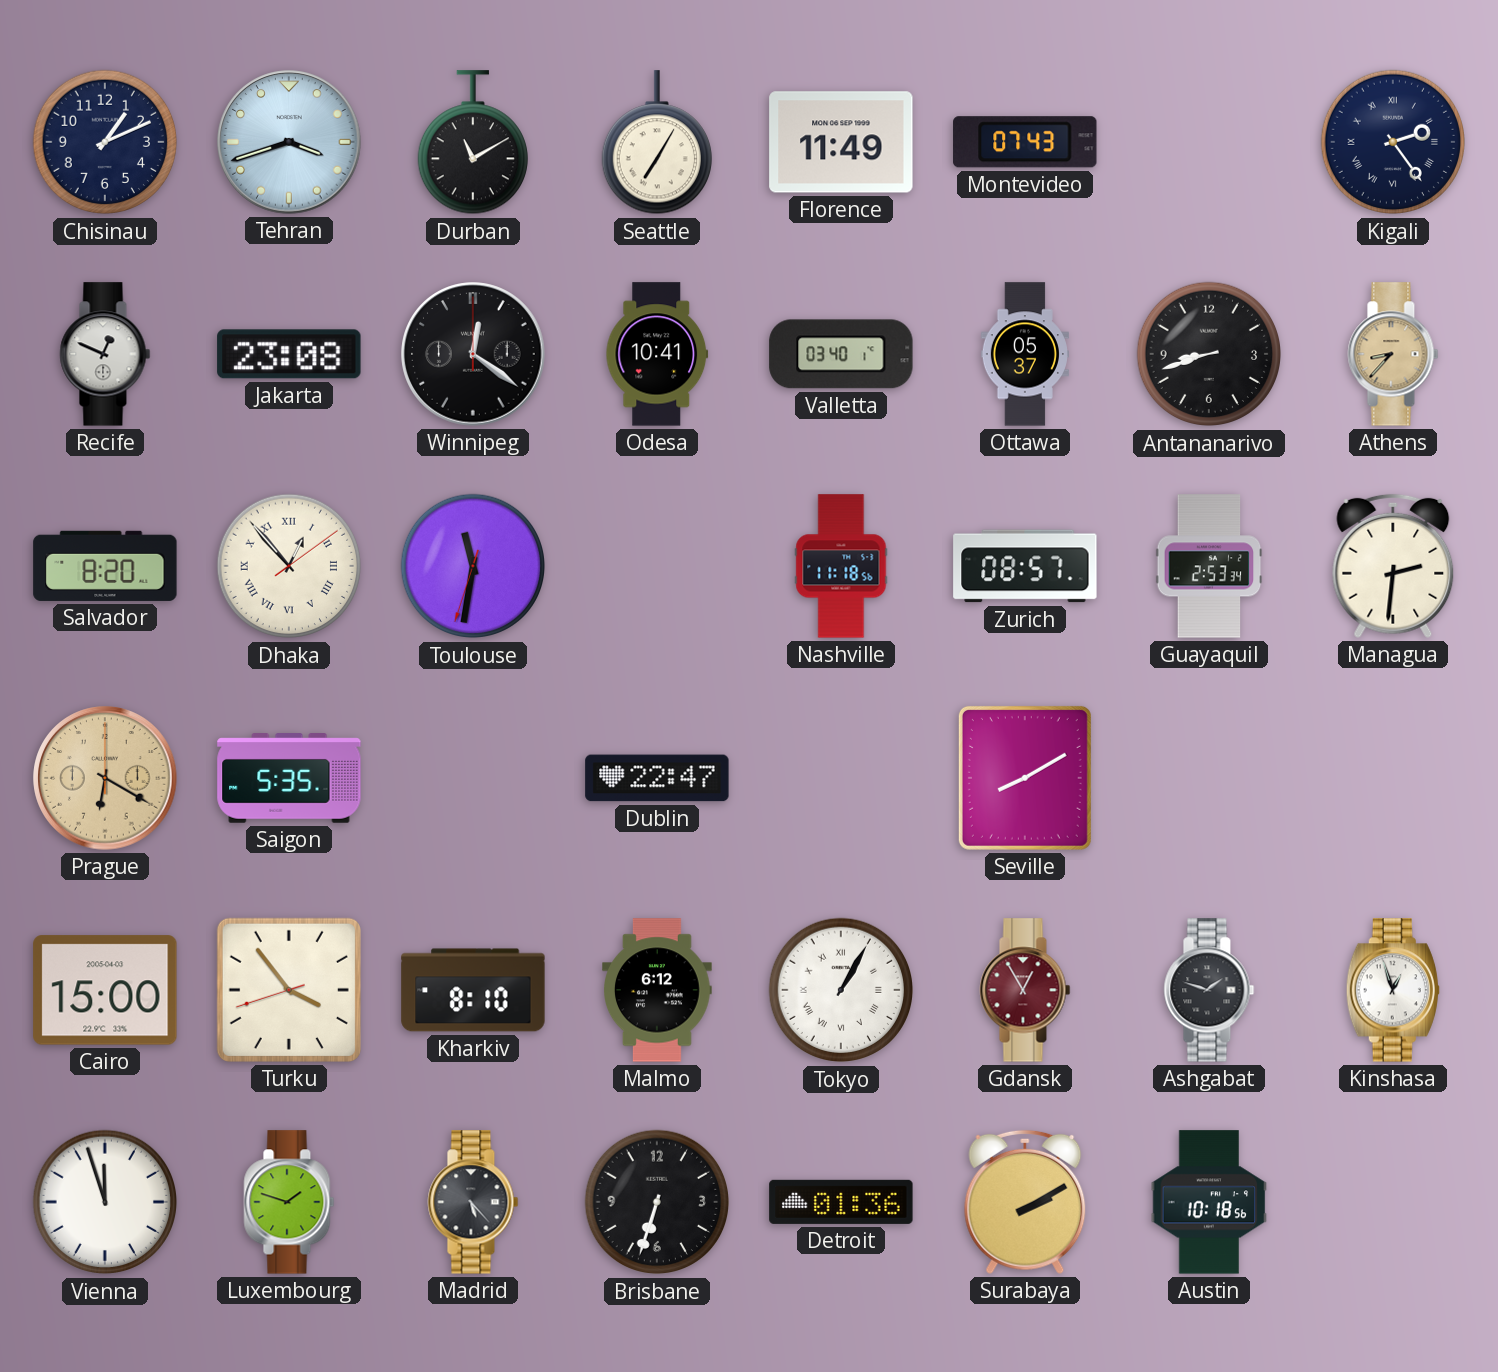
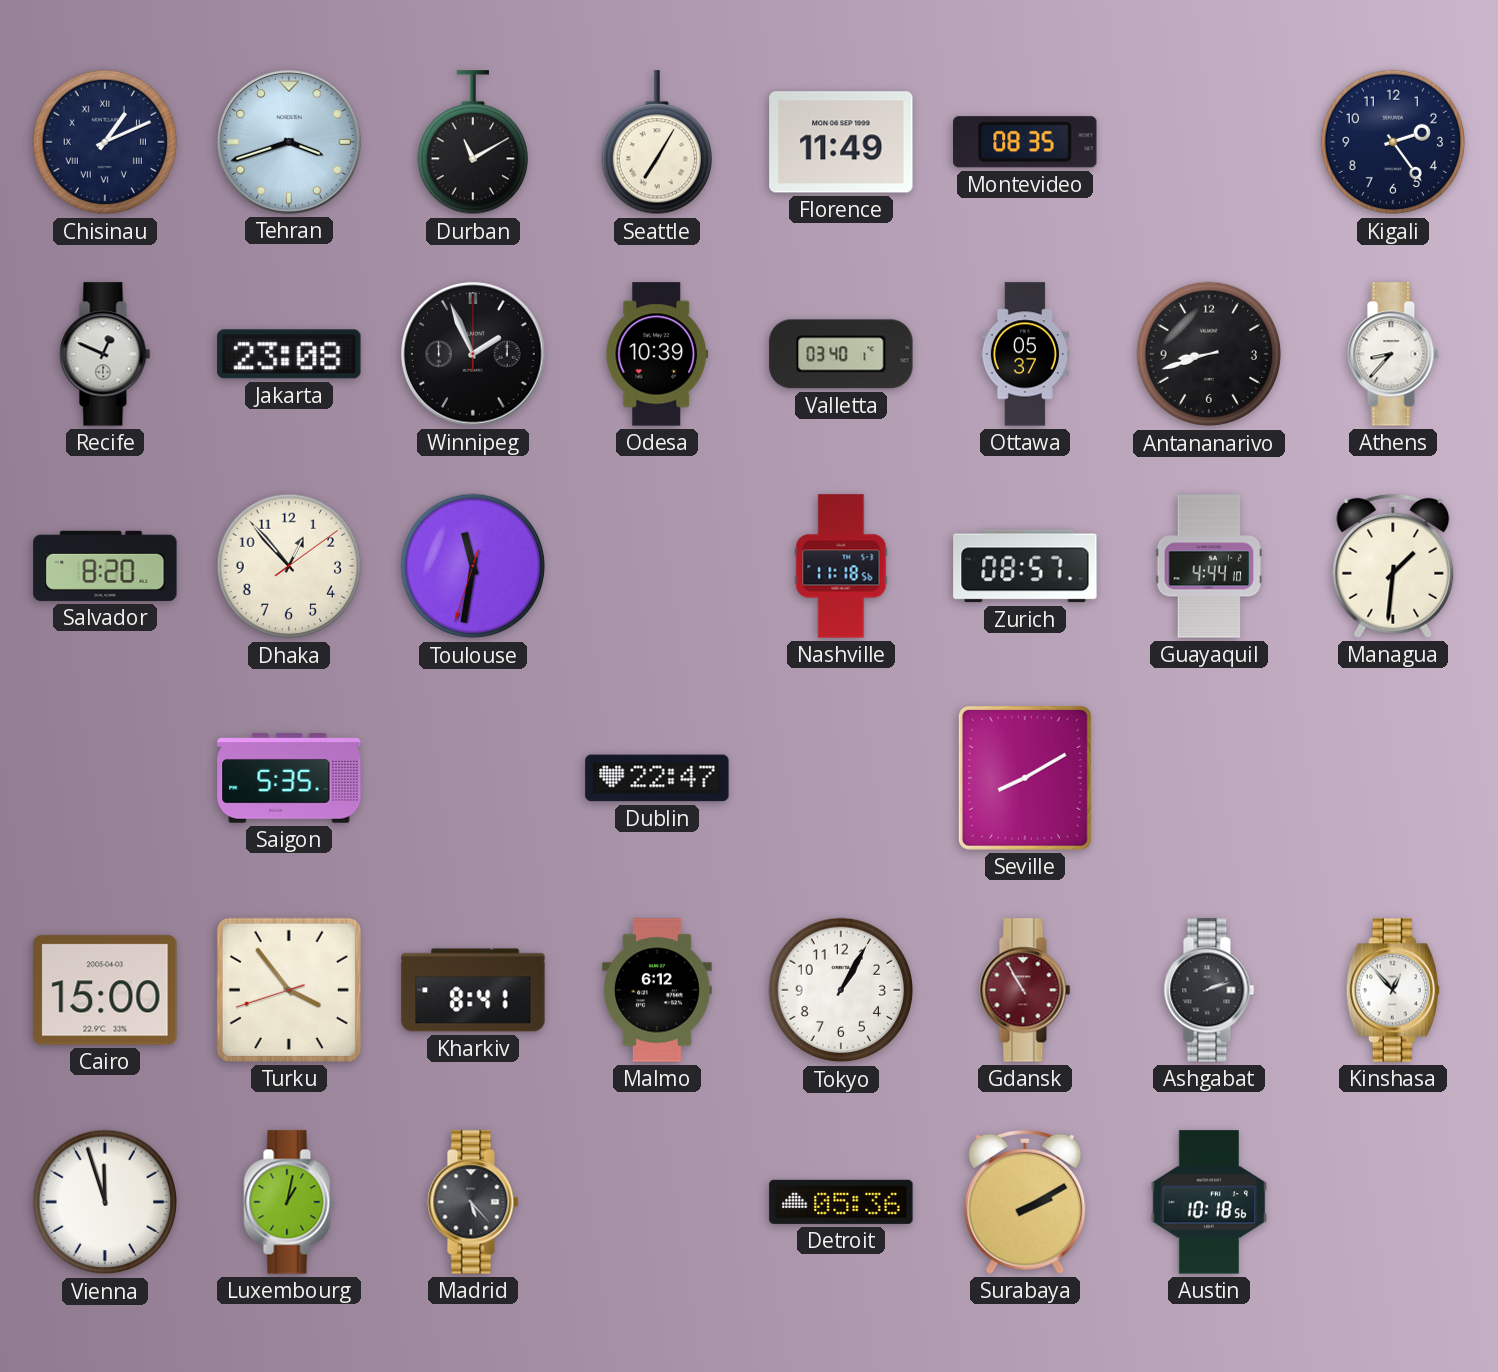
Chisinau numerals: Arabic -> Roman (105, 142)
Montevideo: 07:43 -> 08:35 (1025, 142)
Kigali numerals: Roman -> Arabic (1393, 142)
Winnipeg: 12:21 -> 1:56 (473, 354)
Odesa: 10:41 -> 10:39 (657, 354)
Athens dial: champagne -> white (1393, 354)
Dhaka numerals: Roman -> Arabic (289, 566)
Guayaquil: 2:53 -> 4:44 (1209, 566)
Managua: 2:31 -> 1:31 (1393, 566)
Prague: 6:20 -> none (105, 778)
Kharkiv: 8:10 -> 8:41 (473, 990)
Tokyo numerals: Roman -> Arabic (841, 990)
Gdansk: 12:55 -> 10:55 (1025, 990)
Ashgabat: 1:48 -> 2:12 (1209, 990)
Kinshasa: 12:57 -> 12:53 (1393, 990)
Luxembourg: 1:48 -> 1:02 (289, 1202)
Brisbane: 6:33 -> none (657, 1202)
Detroit: 01:36 -> 05:36 (841, 1202)
